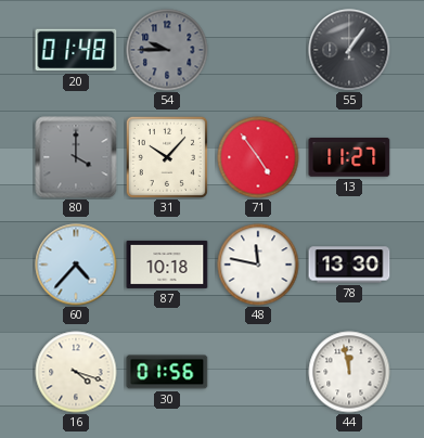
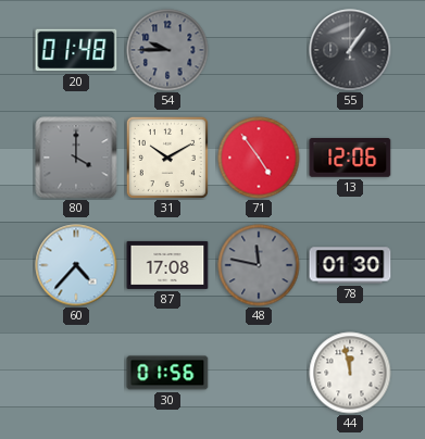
31: 10:07 -> 10:10 (167, 158)
13: 11:27 -> 12:06 (350, 158)
87: 10:18 -> 17:08 (167, 265)
48 dial: white -> grey (259, 265)
78: 13:30 -> 01:30 (350, 265)
16: 4:18 -> none (76, 372)
